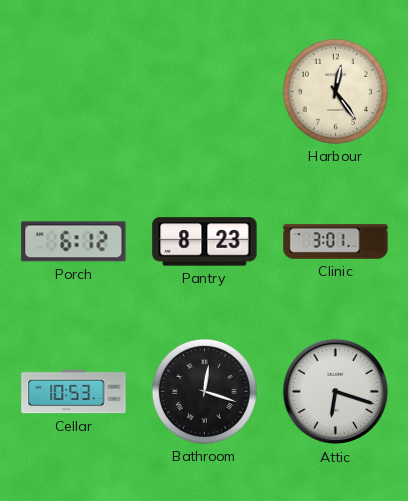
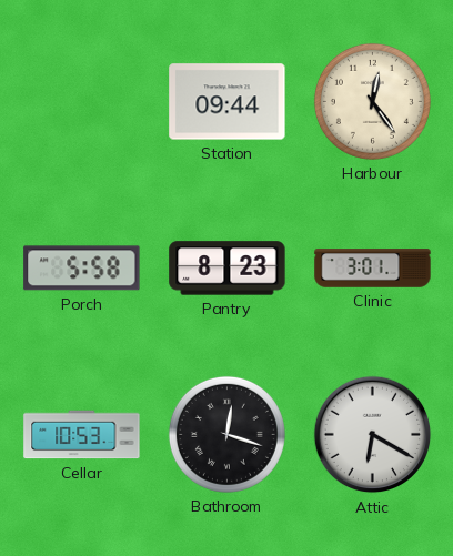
Station: none -> 09:44 (228, 102)
Porch: 6:12 -> 5:58 (82, 269)
Attic: 6:18 -> 6:20 (373, 435)
